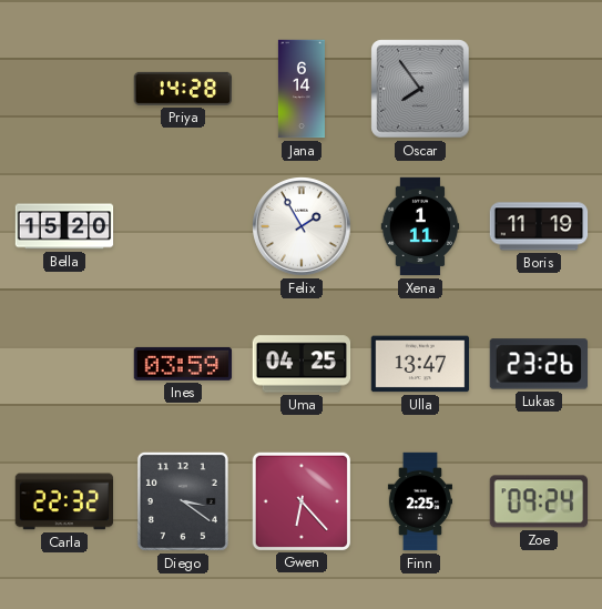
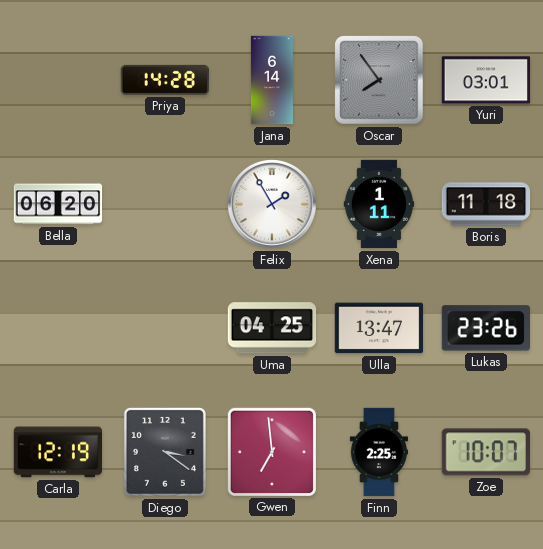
Yuri: none -> 03:01 (486, 80)
Bella: 15:20 -> 06:20 (58, 204)
Boris: 11:19 -> 11:18 (486, 204)
Ines: 03:59 -> none (183, 364)
Carla: 22:32 -> 12:19 (57, 452)
Gwen: 6:23 -> 6:59 (271, 451)
Zoe: 09:24 -> 10:07 (485, 452)
